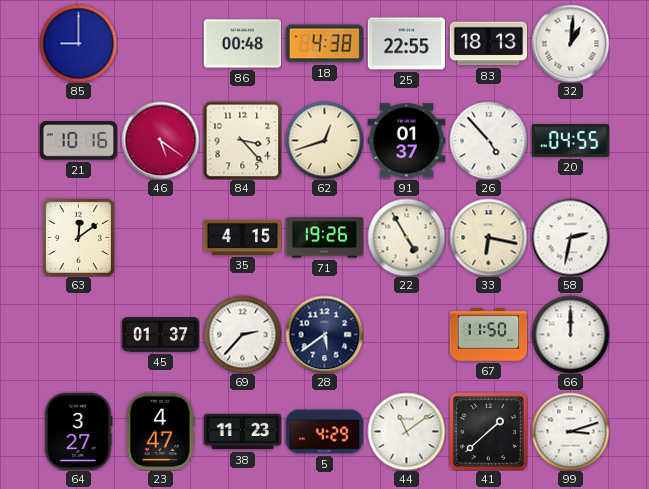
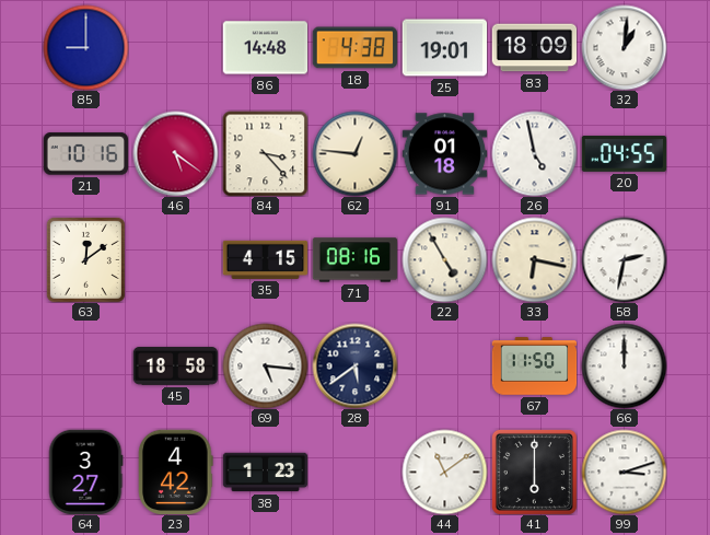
86: 00:48 -> 14:48 (265, 48)
25: 22:55 -> 19:01 (444, 48)
83: 18:13 -> 18:09 (534, 48)
62: 12:42 -> 12:46 (354, 153)
91: 01:37 -> 01:18 (444, 154)
26: 4:53 -> 4:58 (534, 153)
71: 19:26 -> 08:16 (354, 260)
45: 01:37 -> 18:58 (175, 367)
69: 2:37 -> 5:16 (265, 365)
23: 4:47 -> 4:42 (176, 472)
38: 11:23 -> 1:23 (265, 473)
5: 4:29 -> none (324, 432)
41: 1:38 -> 6:00 (534, 472)
